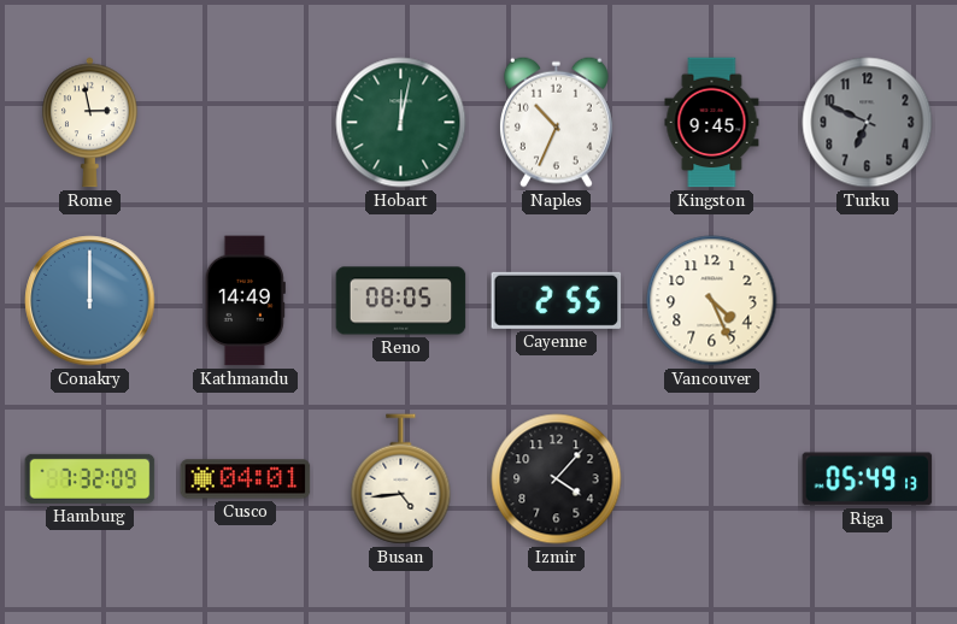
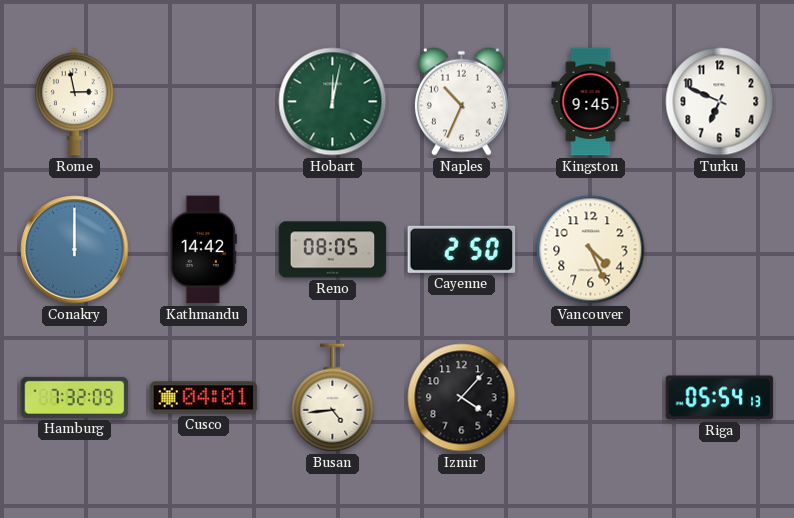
Turku dial: grey -> white (720, 102)
Kathmandu: 14:49 -> 14:42 (203, 250)
Cayenne: 2:55 -> 2:50 (462, 249)
Riga: 05:49 -> 05:54 (720, 398)
